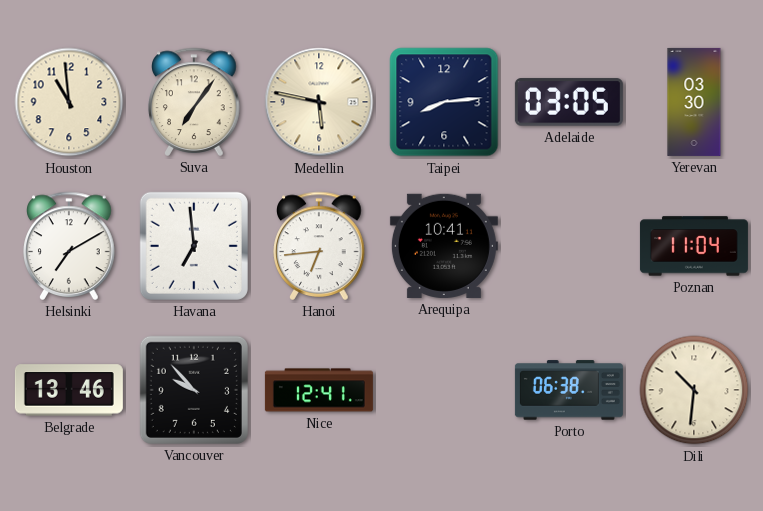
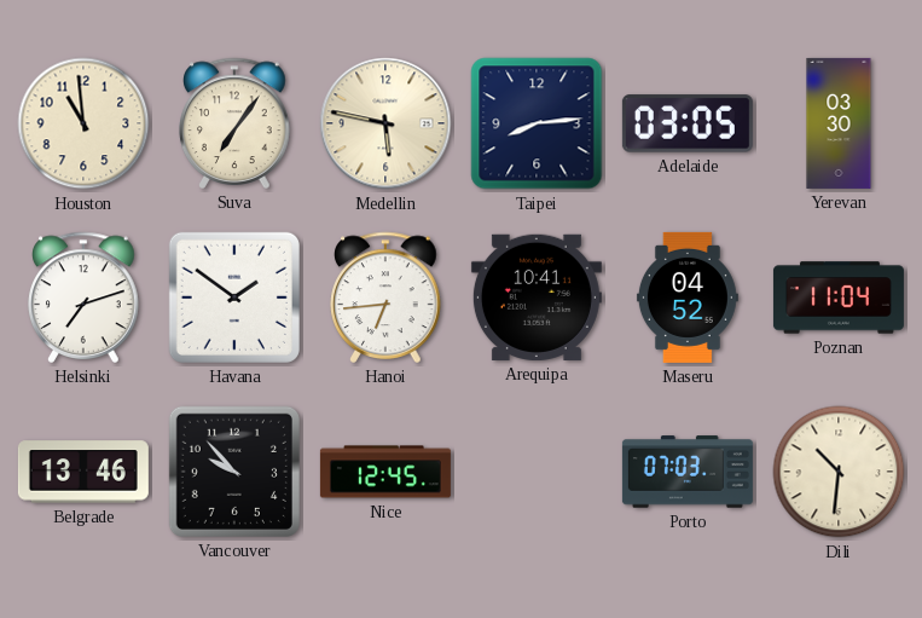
Helsinki: 7:10 -> 7:12 (83, 298)
Havana: 6:59 -> 1:51 (234, 298)
Maseru: none -> 04:52 (688, 298)
Nice: 12:41 -> 12:45 (385, 472)
Porto: 06:38 -> 07:03 (688, 472)
